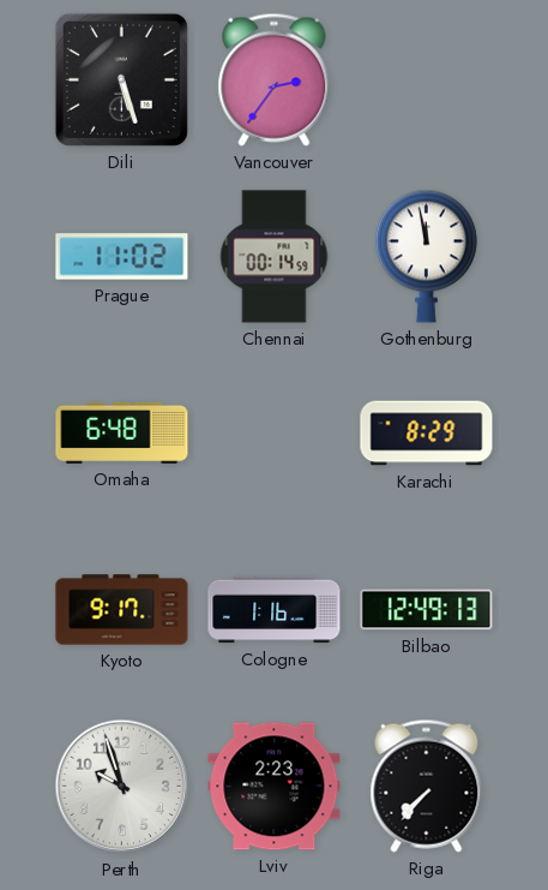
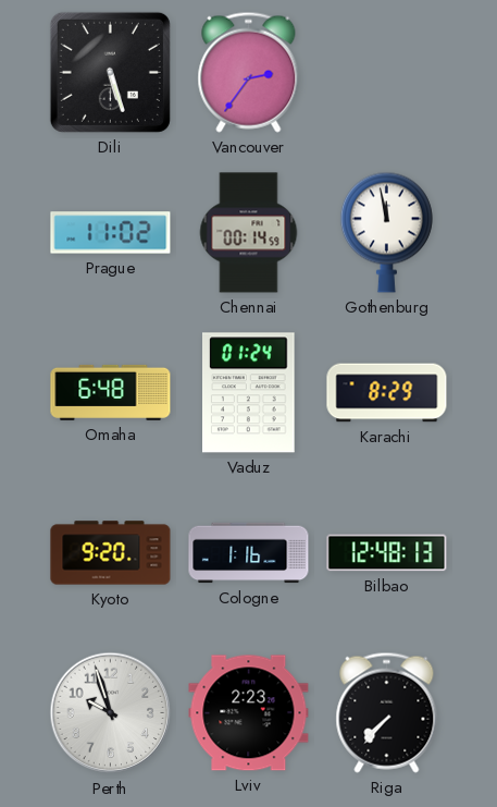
Vaduz: none -> 01:24 (249, 393)
Kyoto: 9:17 -> 9:20 (111, 553)
Bilbao: 12:49 -> 12:48 (387, 553)
